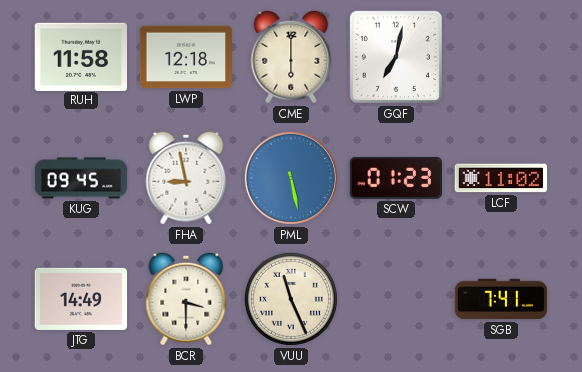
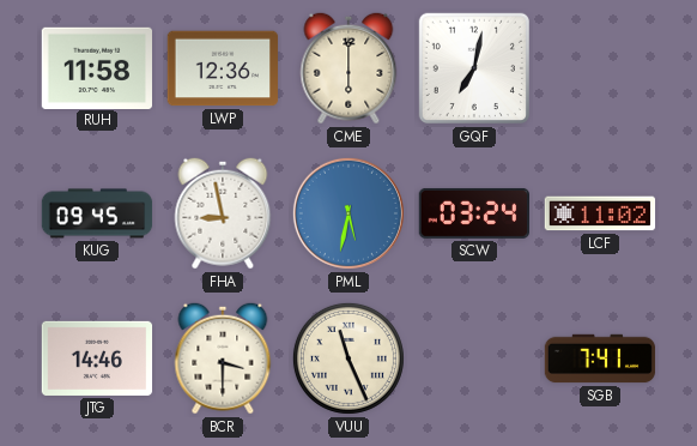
LWP: 12:18 -> 12:36 (223, 68)
PML: 5:28 -> 5:32 (348, 213)
SCW: 01:23 -> 03:24 (473, 213)
JTG: 14:49 -> 14:46 (97, 358)
